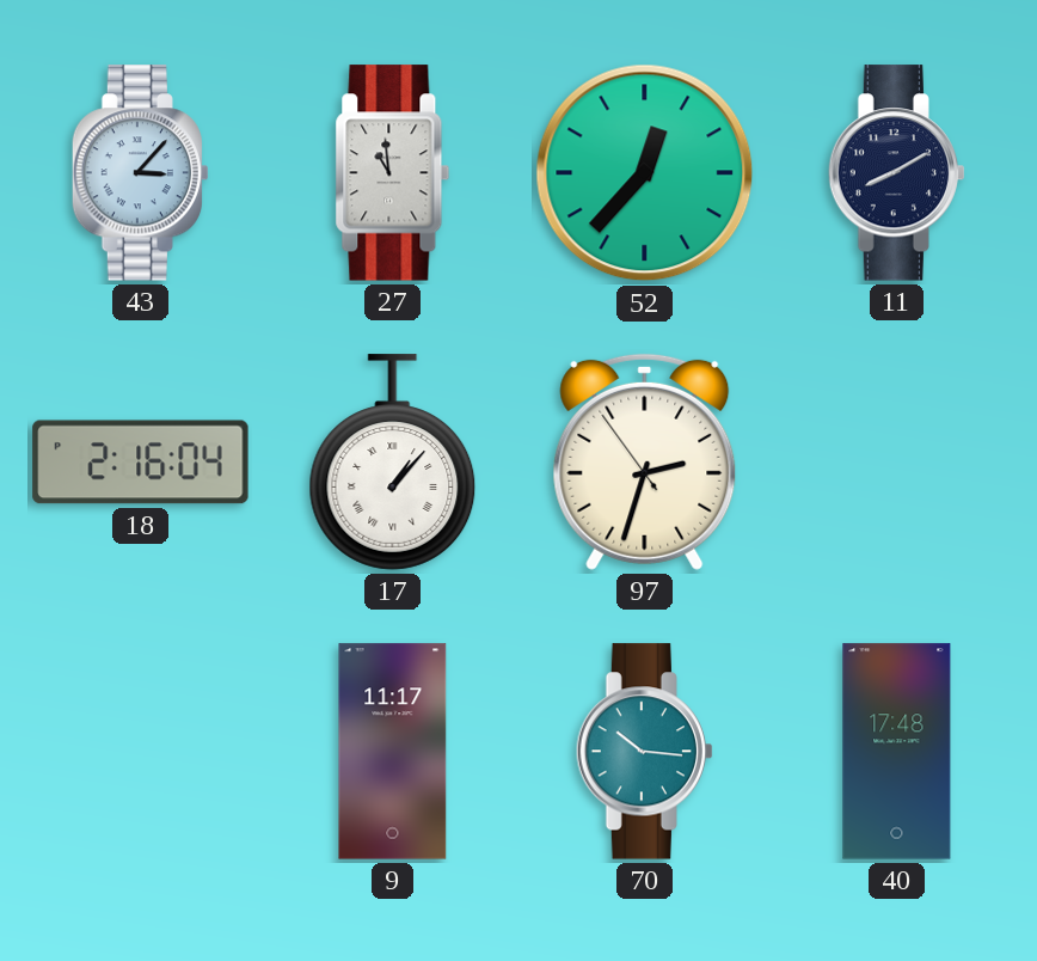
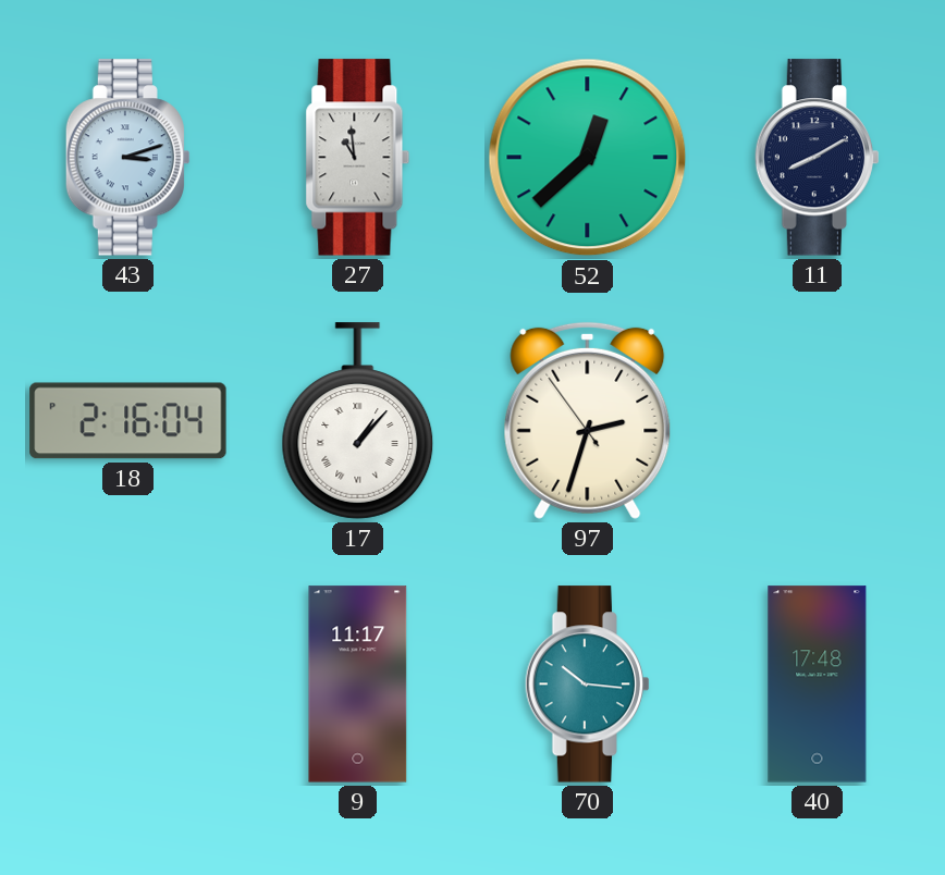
43: 3:07 -> 3:12 (127, 158)
52: 12:37 -> 12:38 (588, 158)
